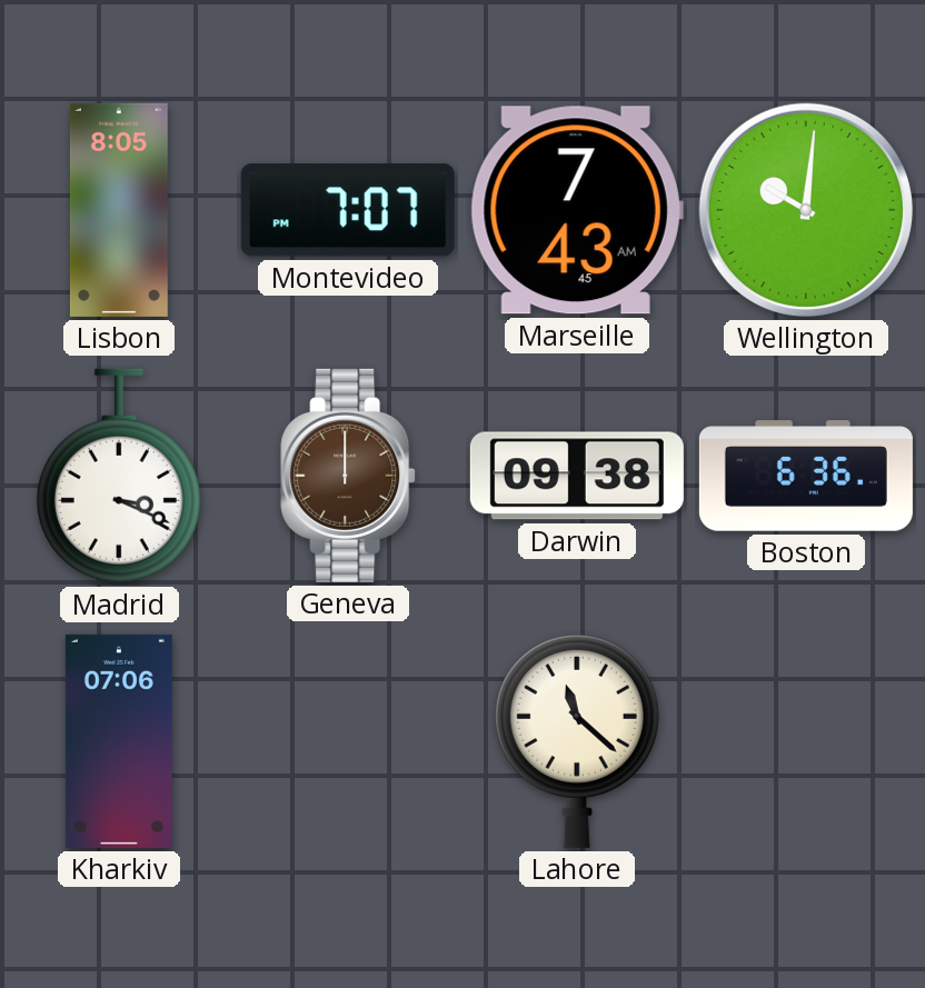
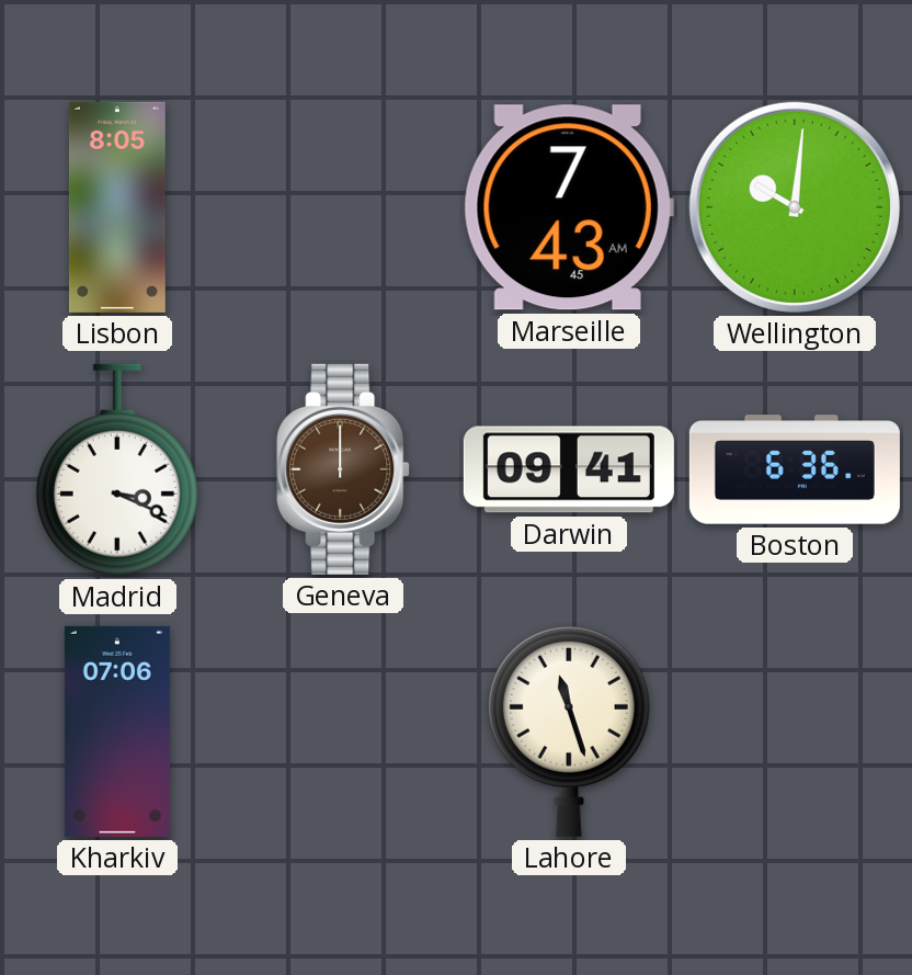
Montevideo: 7:07 -> none (348, 210)
Darwin: 09:38 -> 09:41 (569, 469)
Lahore: 11:22 -> 11:27 (569, 730)
